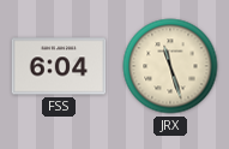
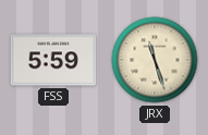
FSS: 6:04 -> 5:59 (53, 60)
